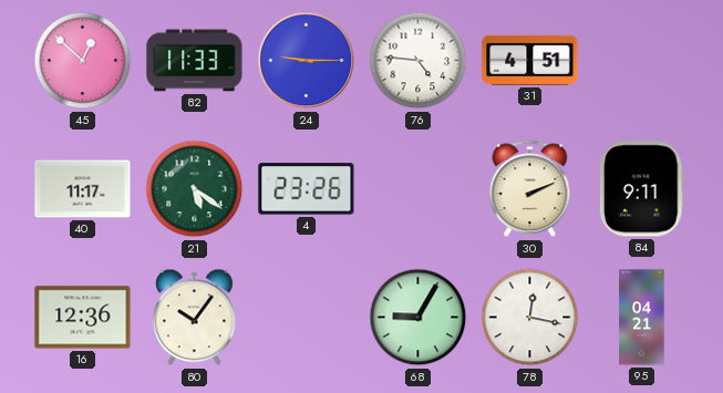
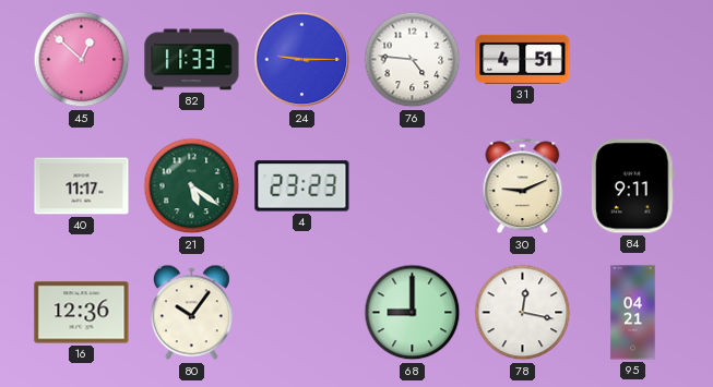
4: 23:26 -> 23:23 (302, 186)
30: 2:11 -> 9:11 (523, 186)
68: 9:05 -> 9:00 (413, 313)
